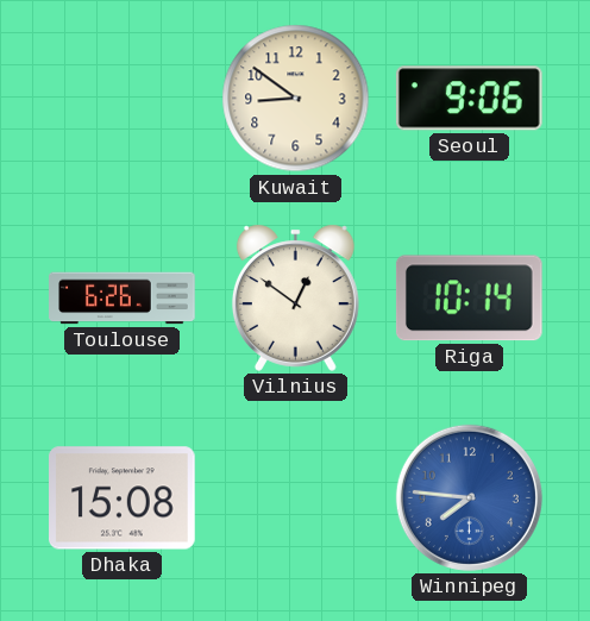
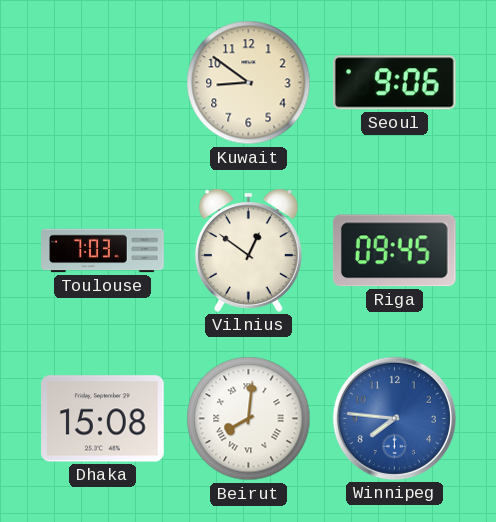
Toulouse: 6:26 -> 7:03 (103, 251)
Riga: 10:14 -> 09:45 (394, 251)
Beirut: none -> 8:01 (249, 419)
